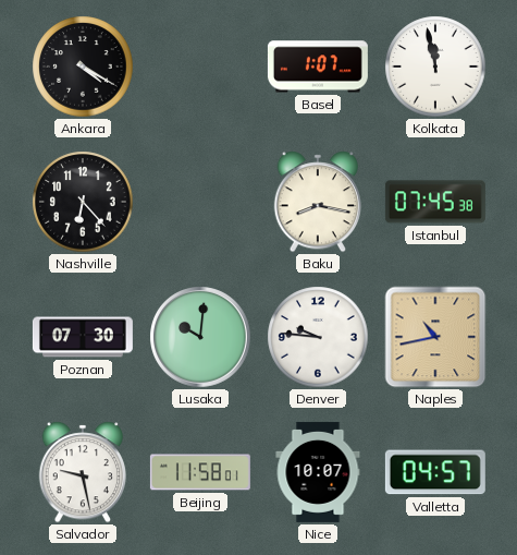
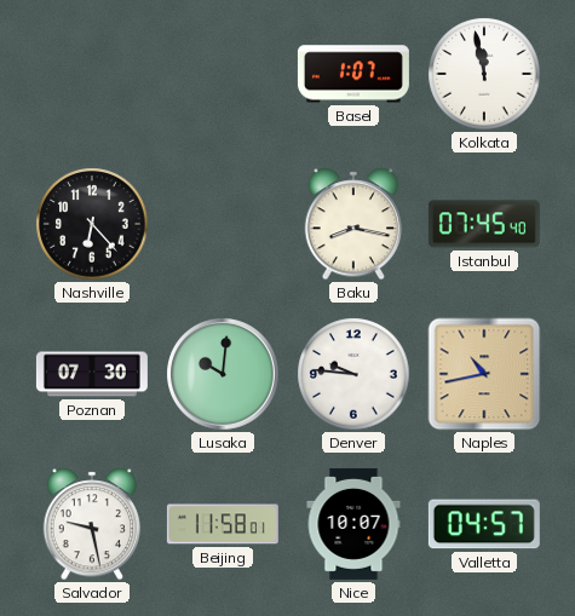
Ankara: 4:20 -> none (83, 67)
Istanbul: 07:45:38 -> 07:45:40 (484, 224)
